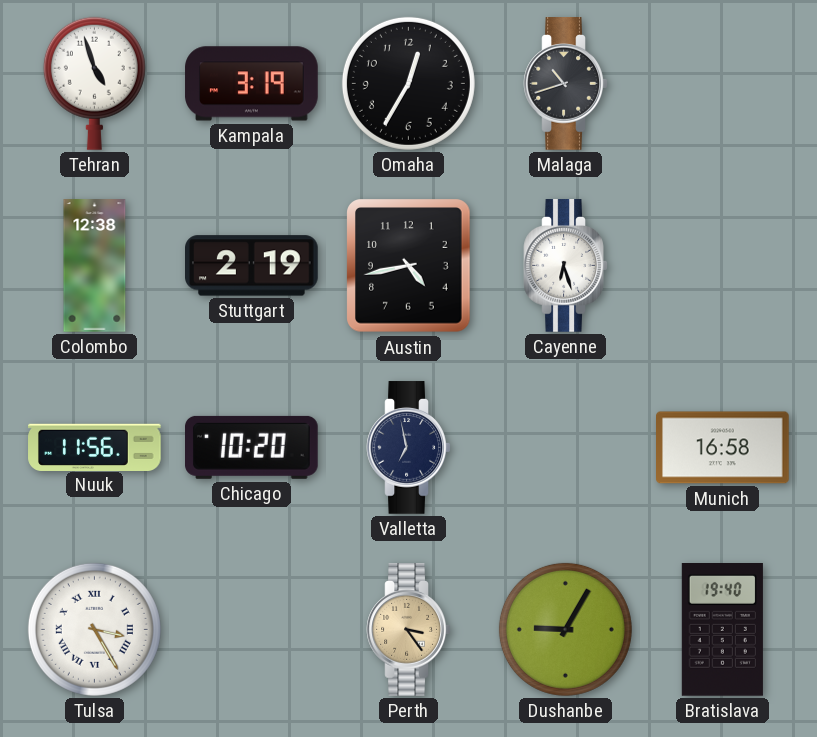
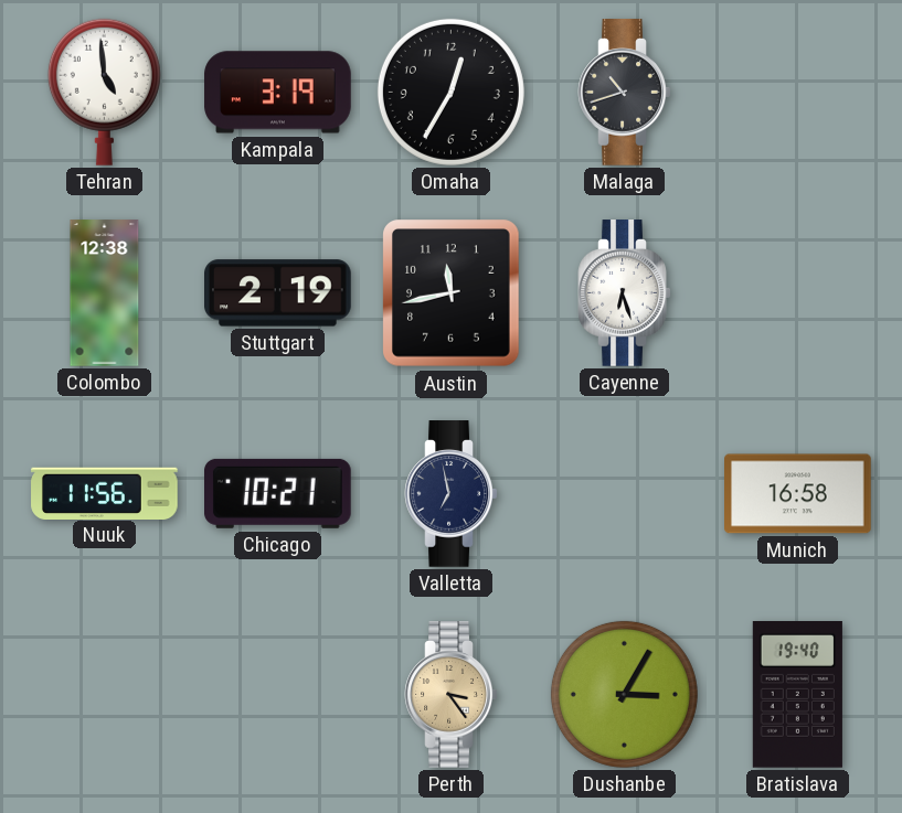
Tehran: 4:57 -> 4:59 (104, 92)
Austin: 4:43 -> 11:43 (452, 293)
Chicago: 10:20 -> 10:21 (278, 493)
Tulsa: 3:25 -> none (94, 629)
Dushanbe: 9:05 -> 3:05 (624, 694)
